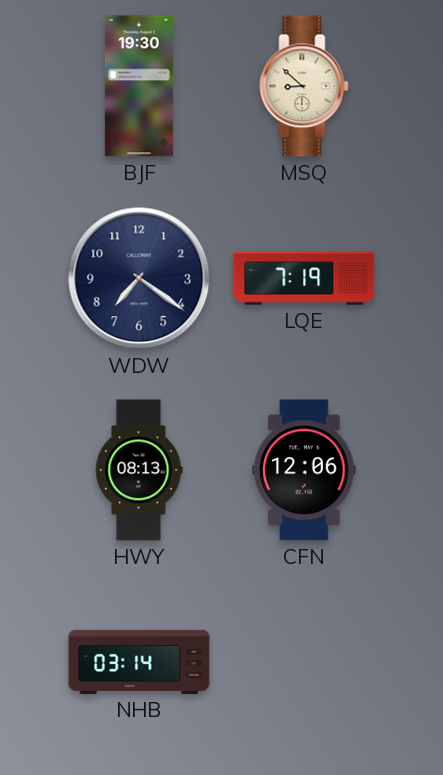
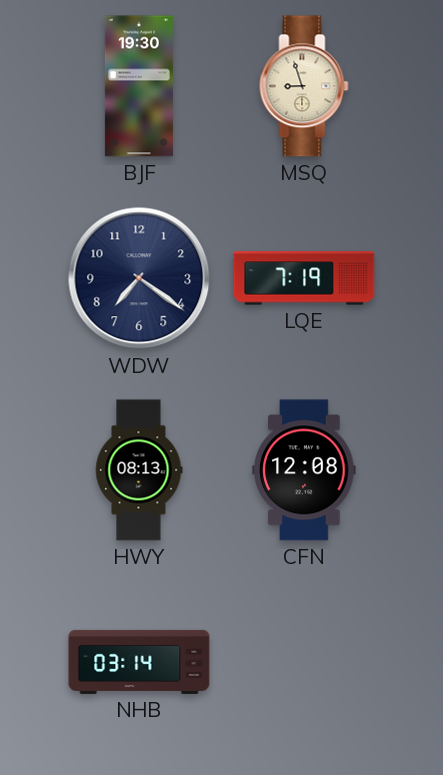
MSQ: 8:52 -> 8:57 (304, 86)
CFN: 12:06 -> 12:08 (304, 470)
